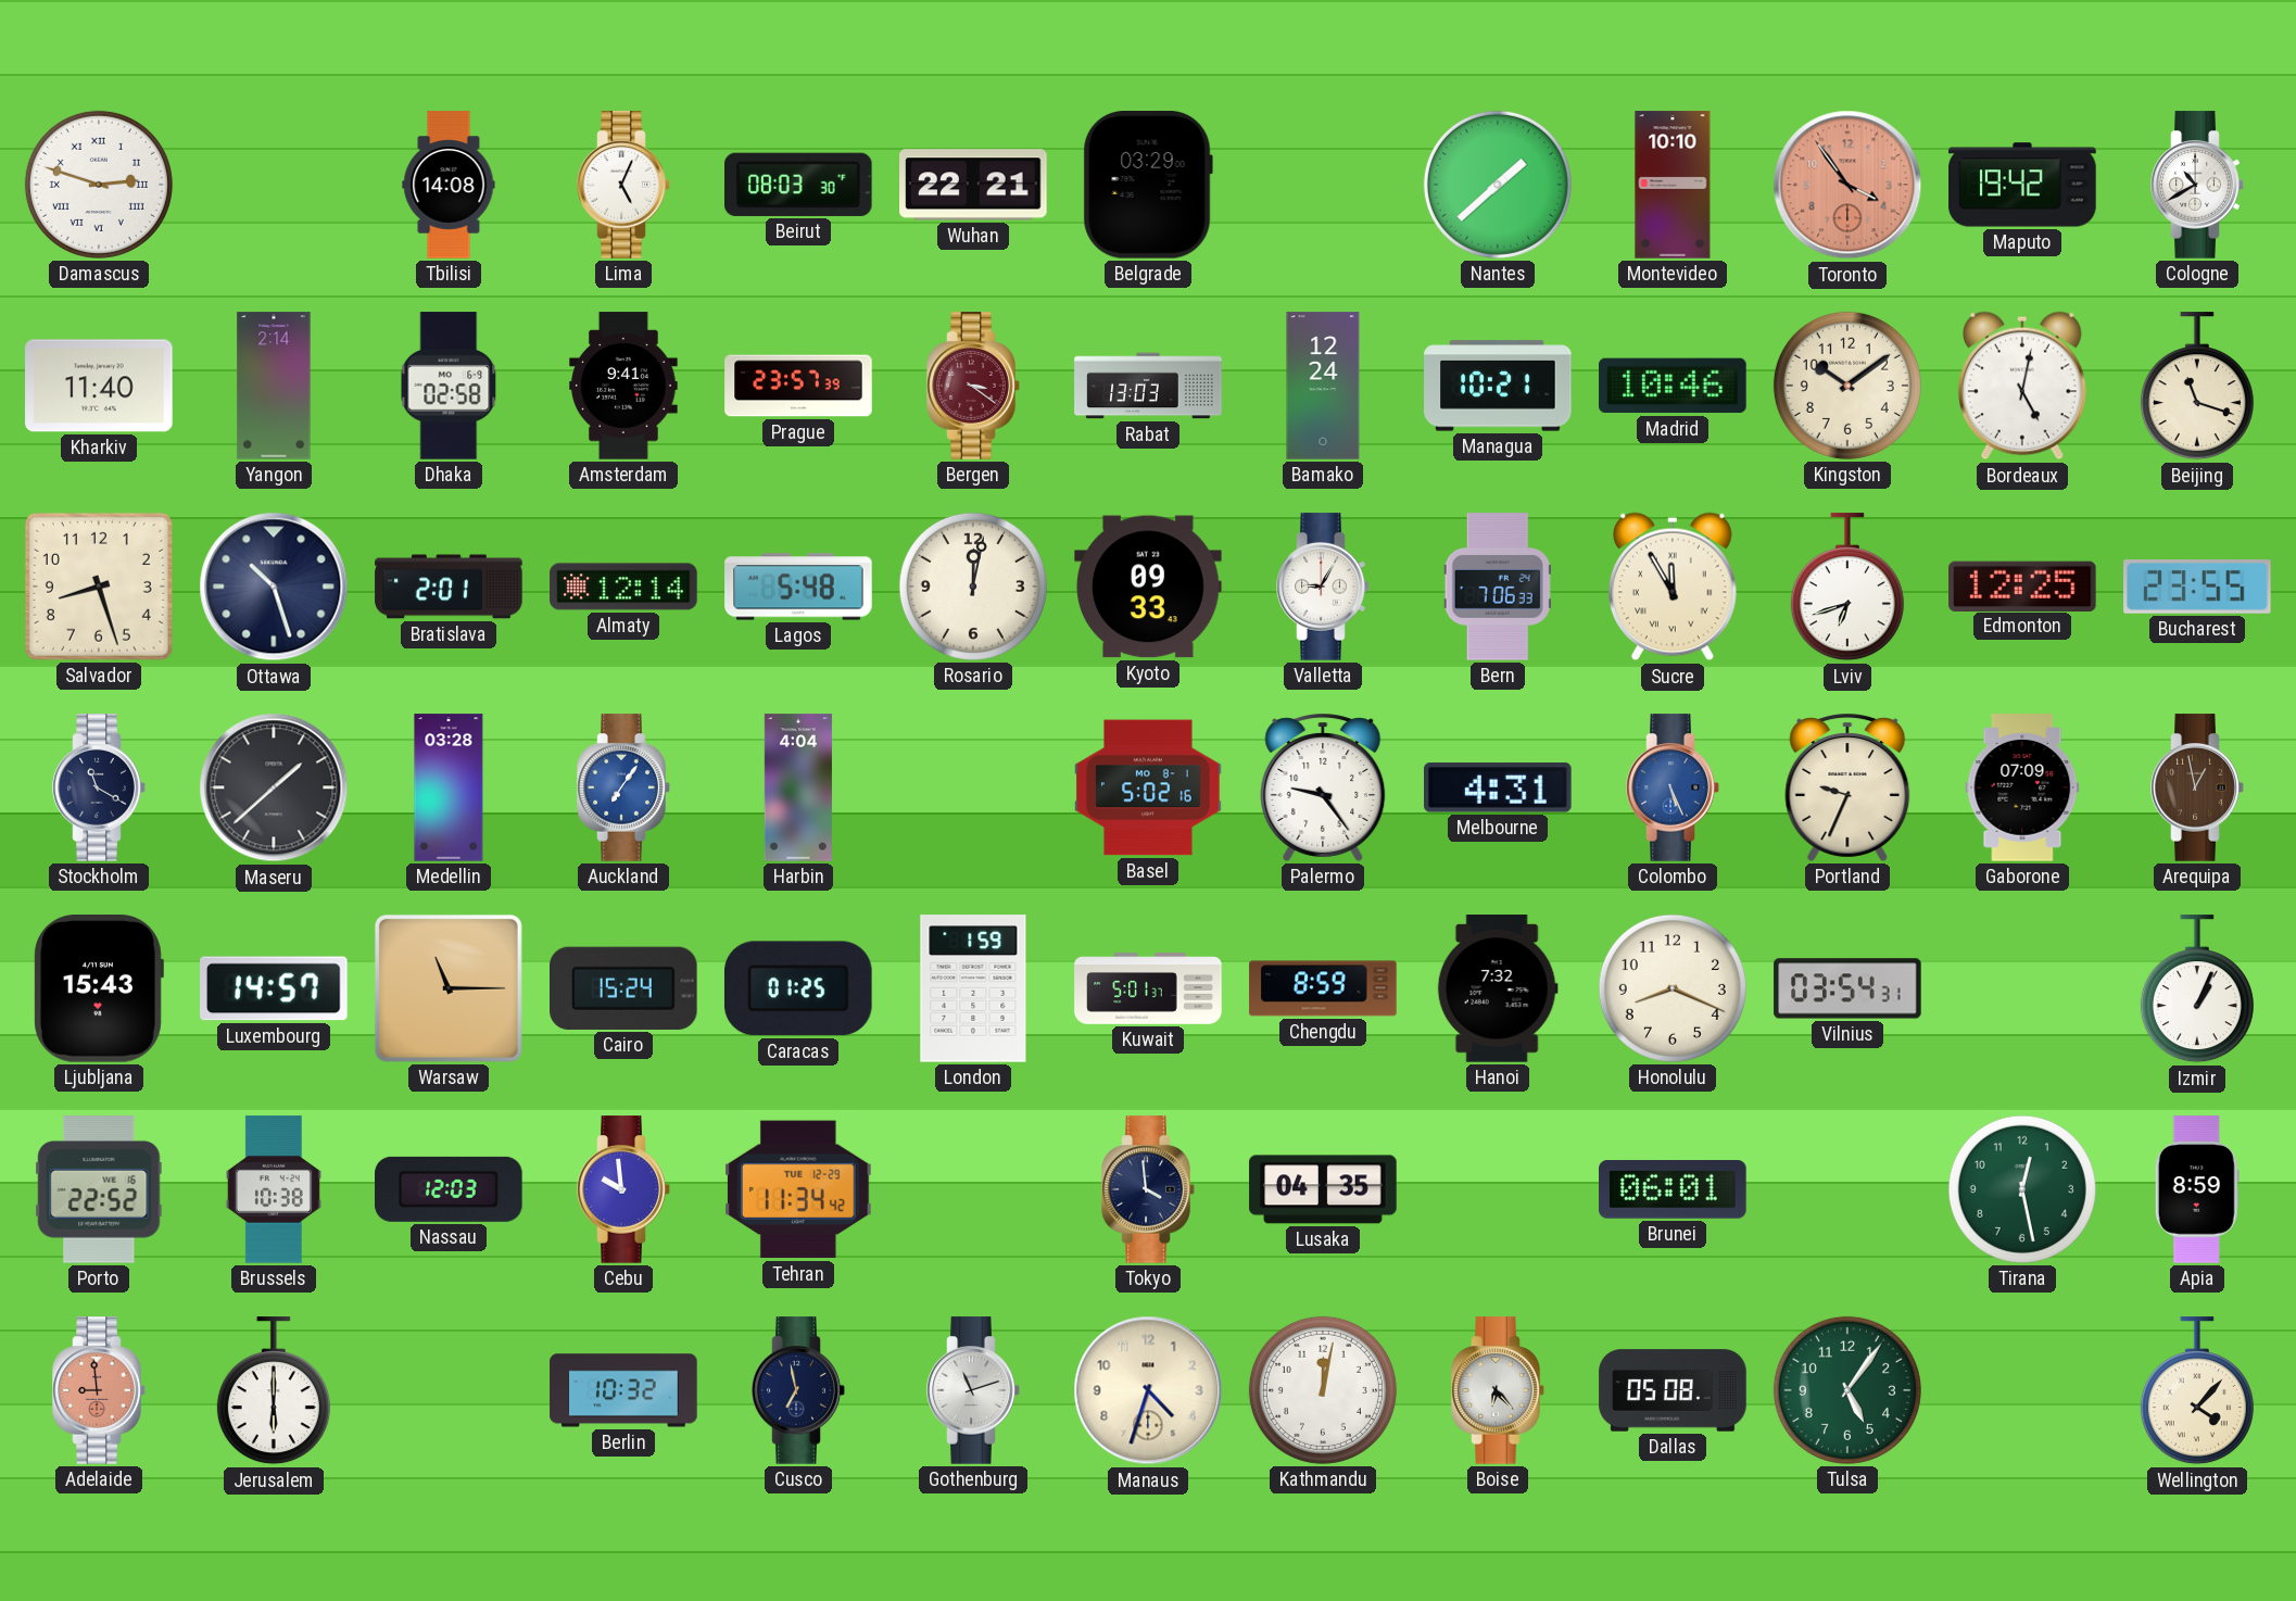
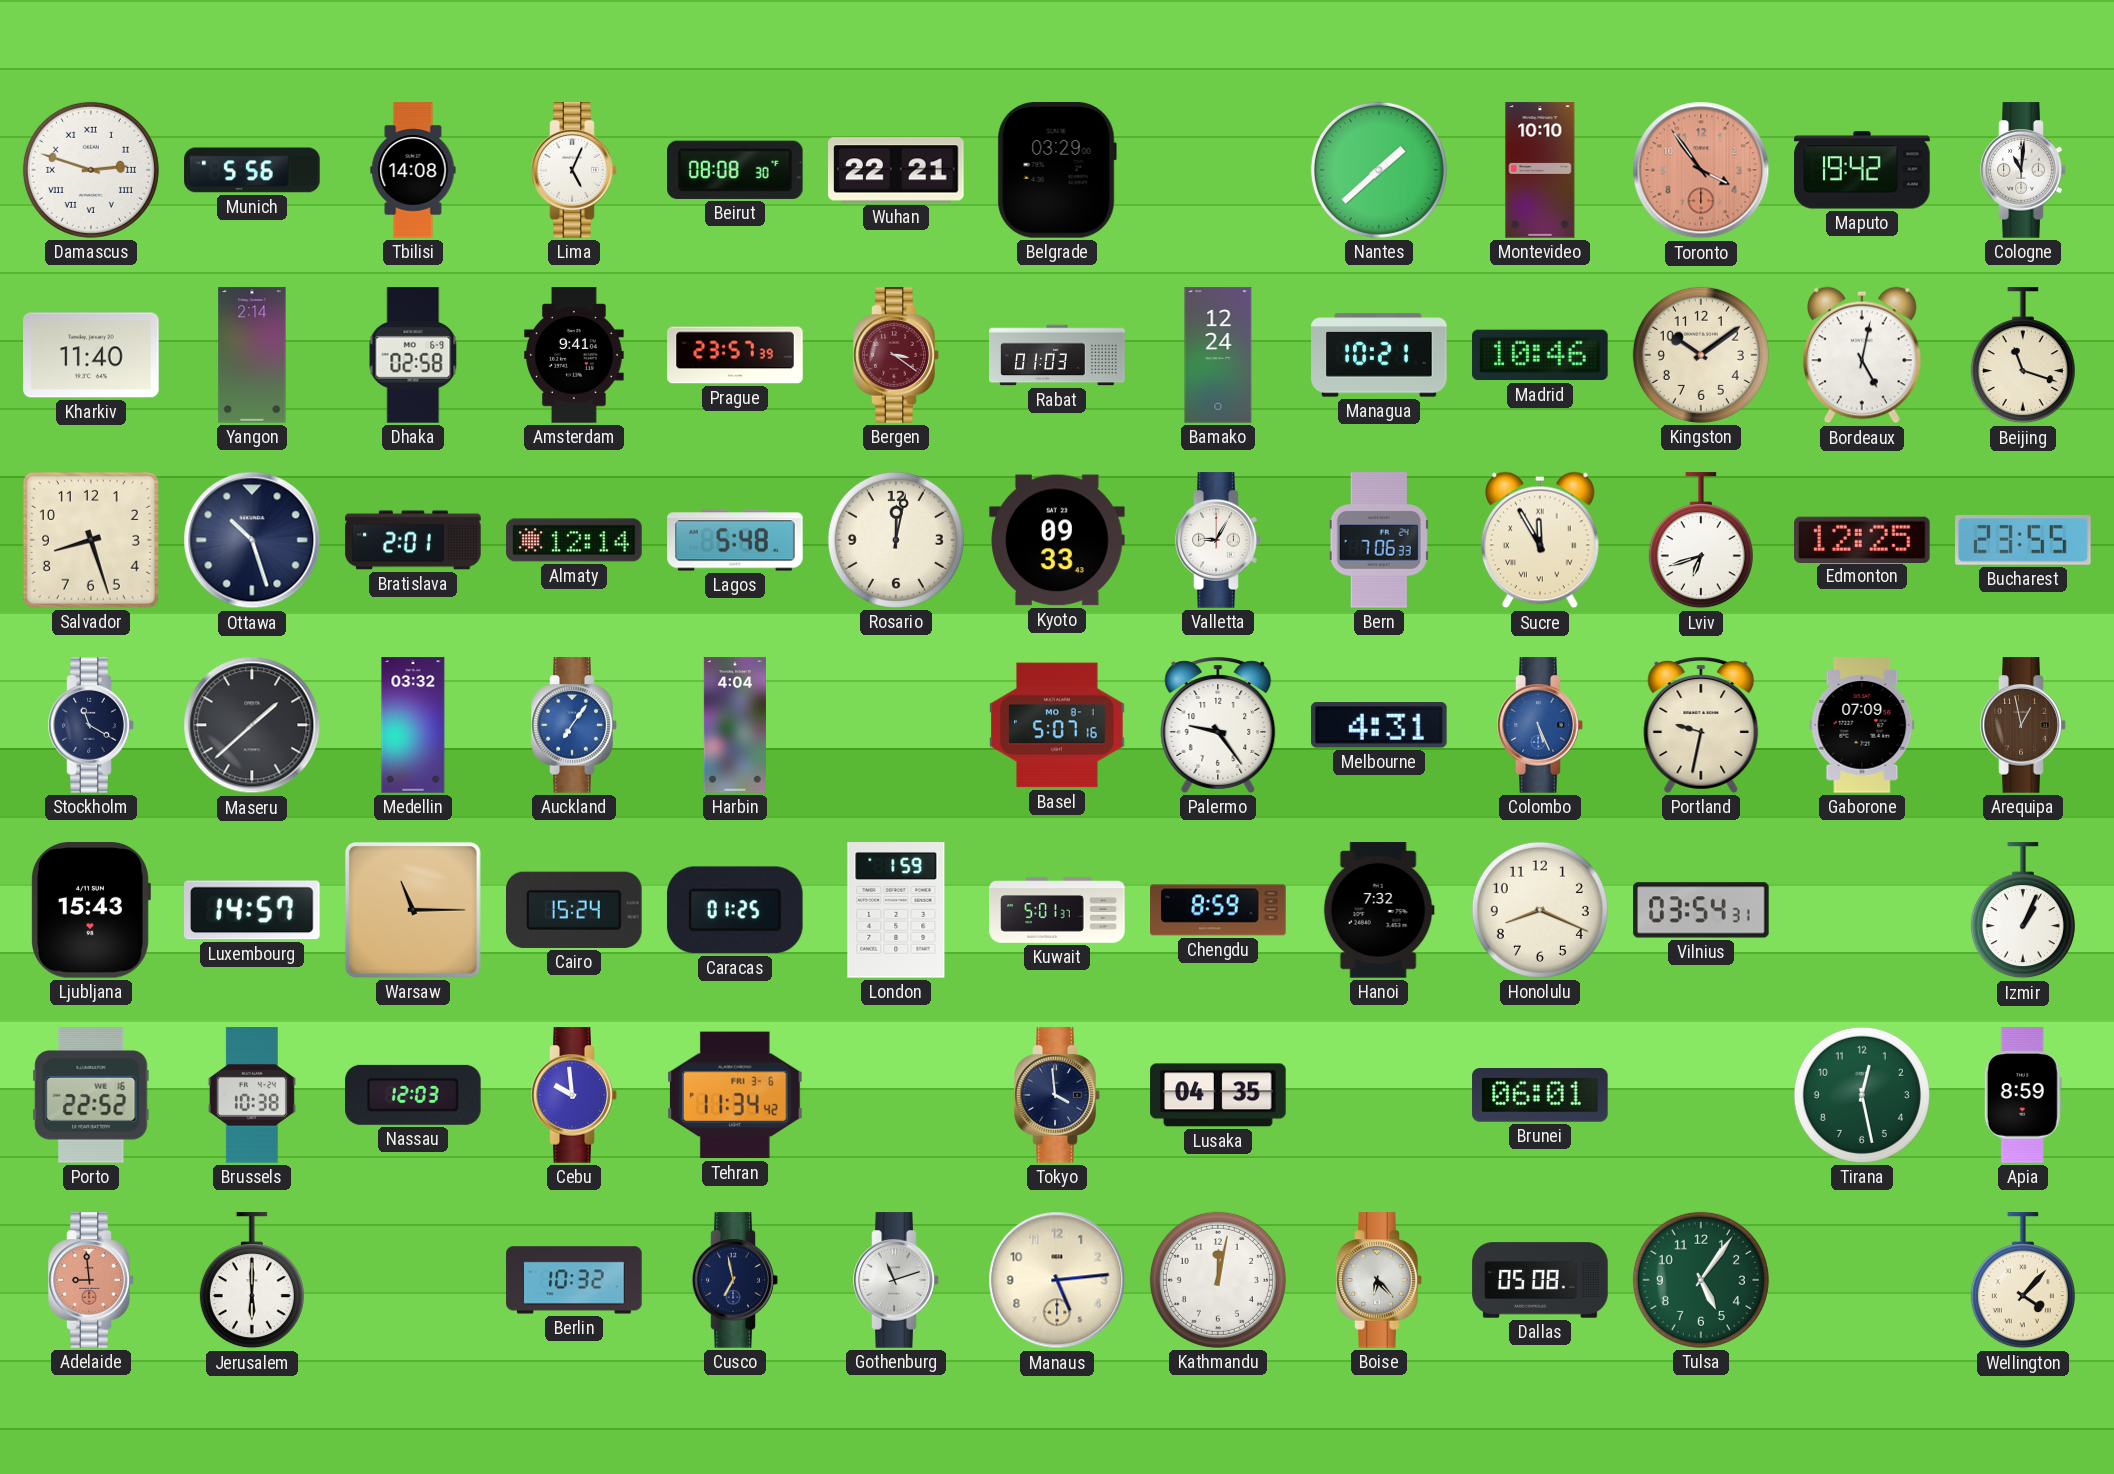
Munich: none -> 5:56 (252, 170)
Beirut: 08:03 -> 08:08 (736, 170)
Cologne: 10:40 -> 11:01 (2023, 170)
Rabat: 13:03 -> 01:03 (1057, 355)
Medellin: 03:28 -> 03:32 (413, 725)
Basel: 5:02 -> 5:07 (1057, 725)
Portland: 9:34 -> 9:32 (1701, 725)
Tehran date: TUE 12-29 -> FRI 3-6 (736, 1095)
Manaus: 4:33 -> 5:14 (1057, 1280)
